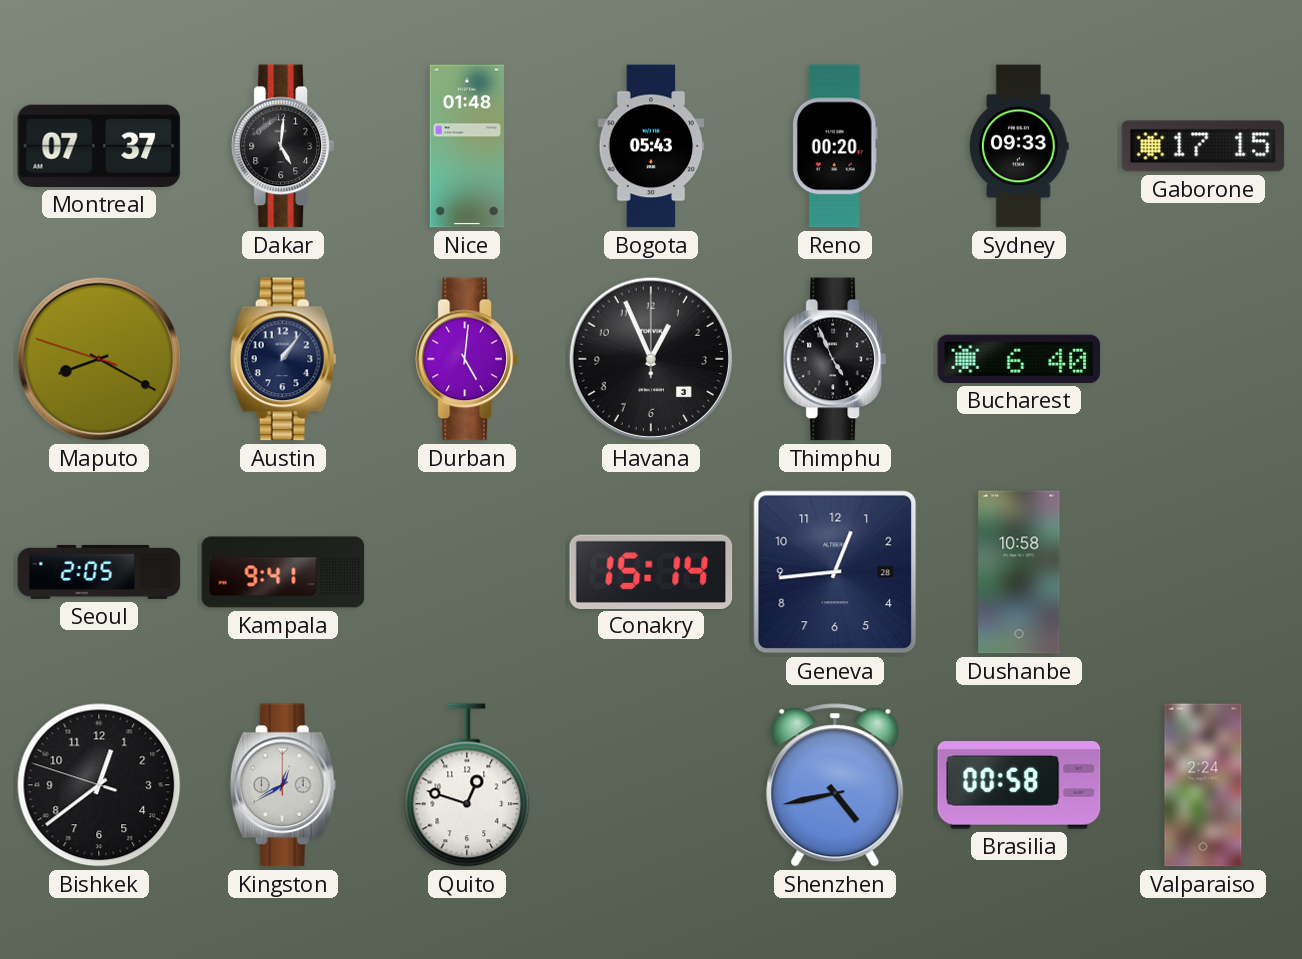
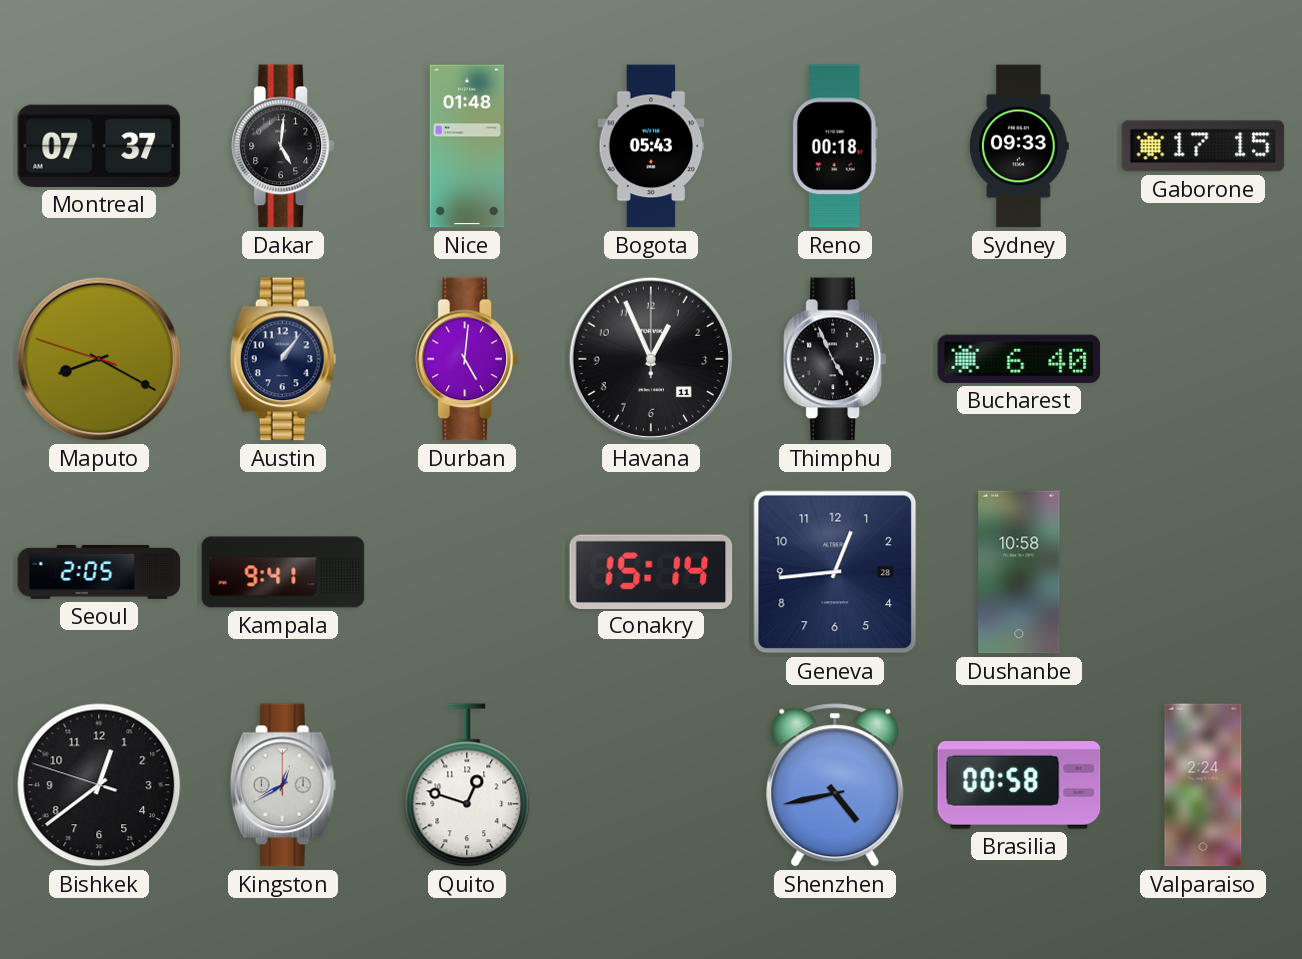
Reno: 00:20 -> 00:18 (835, 146)
Havana date: 3 -> 11 (651, 359)
